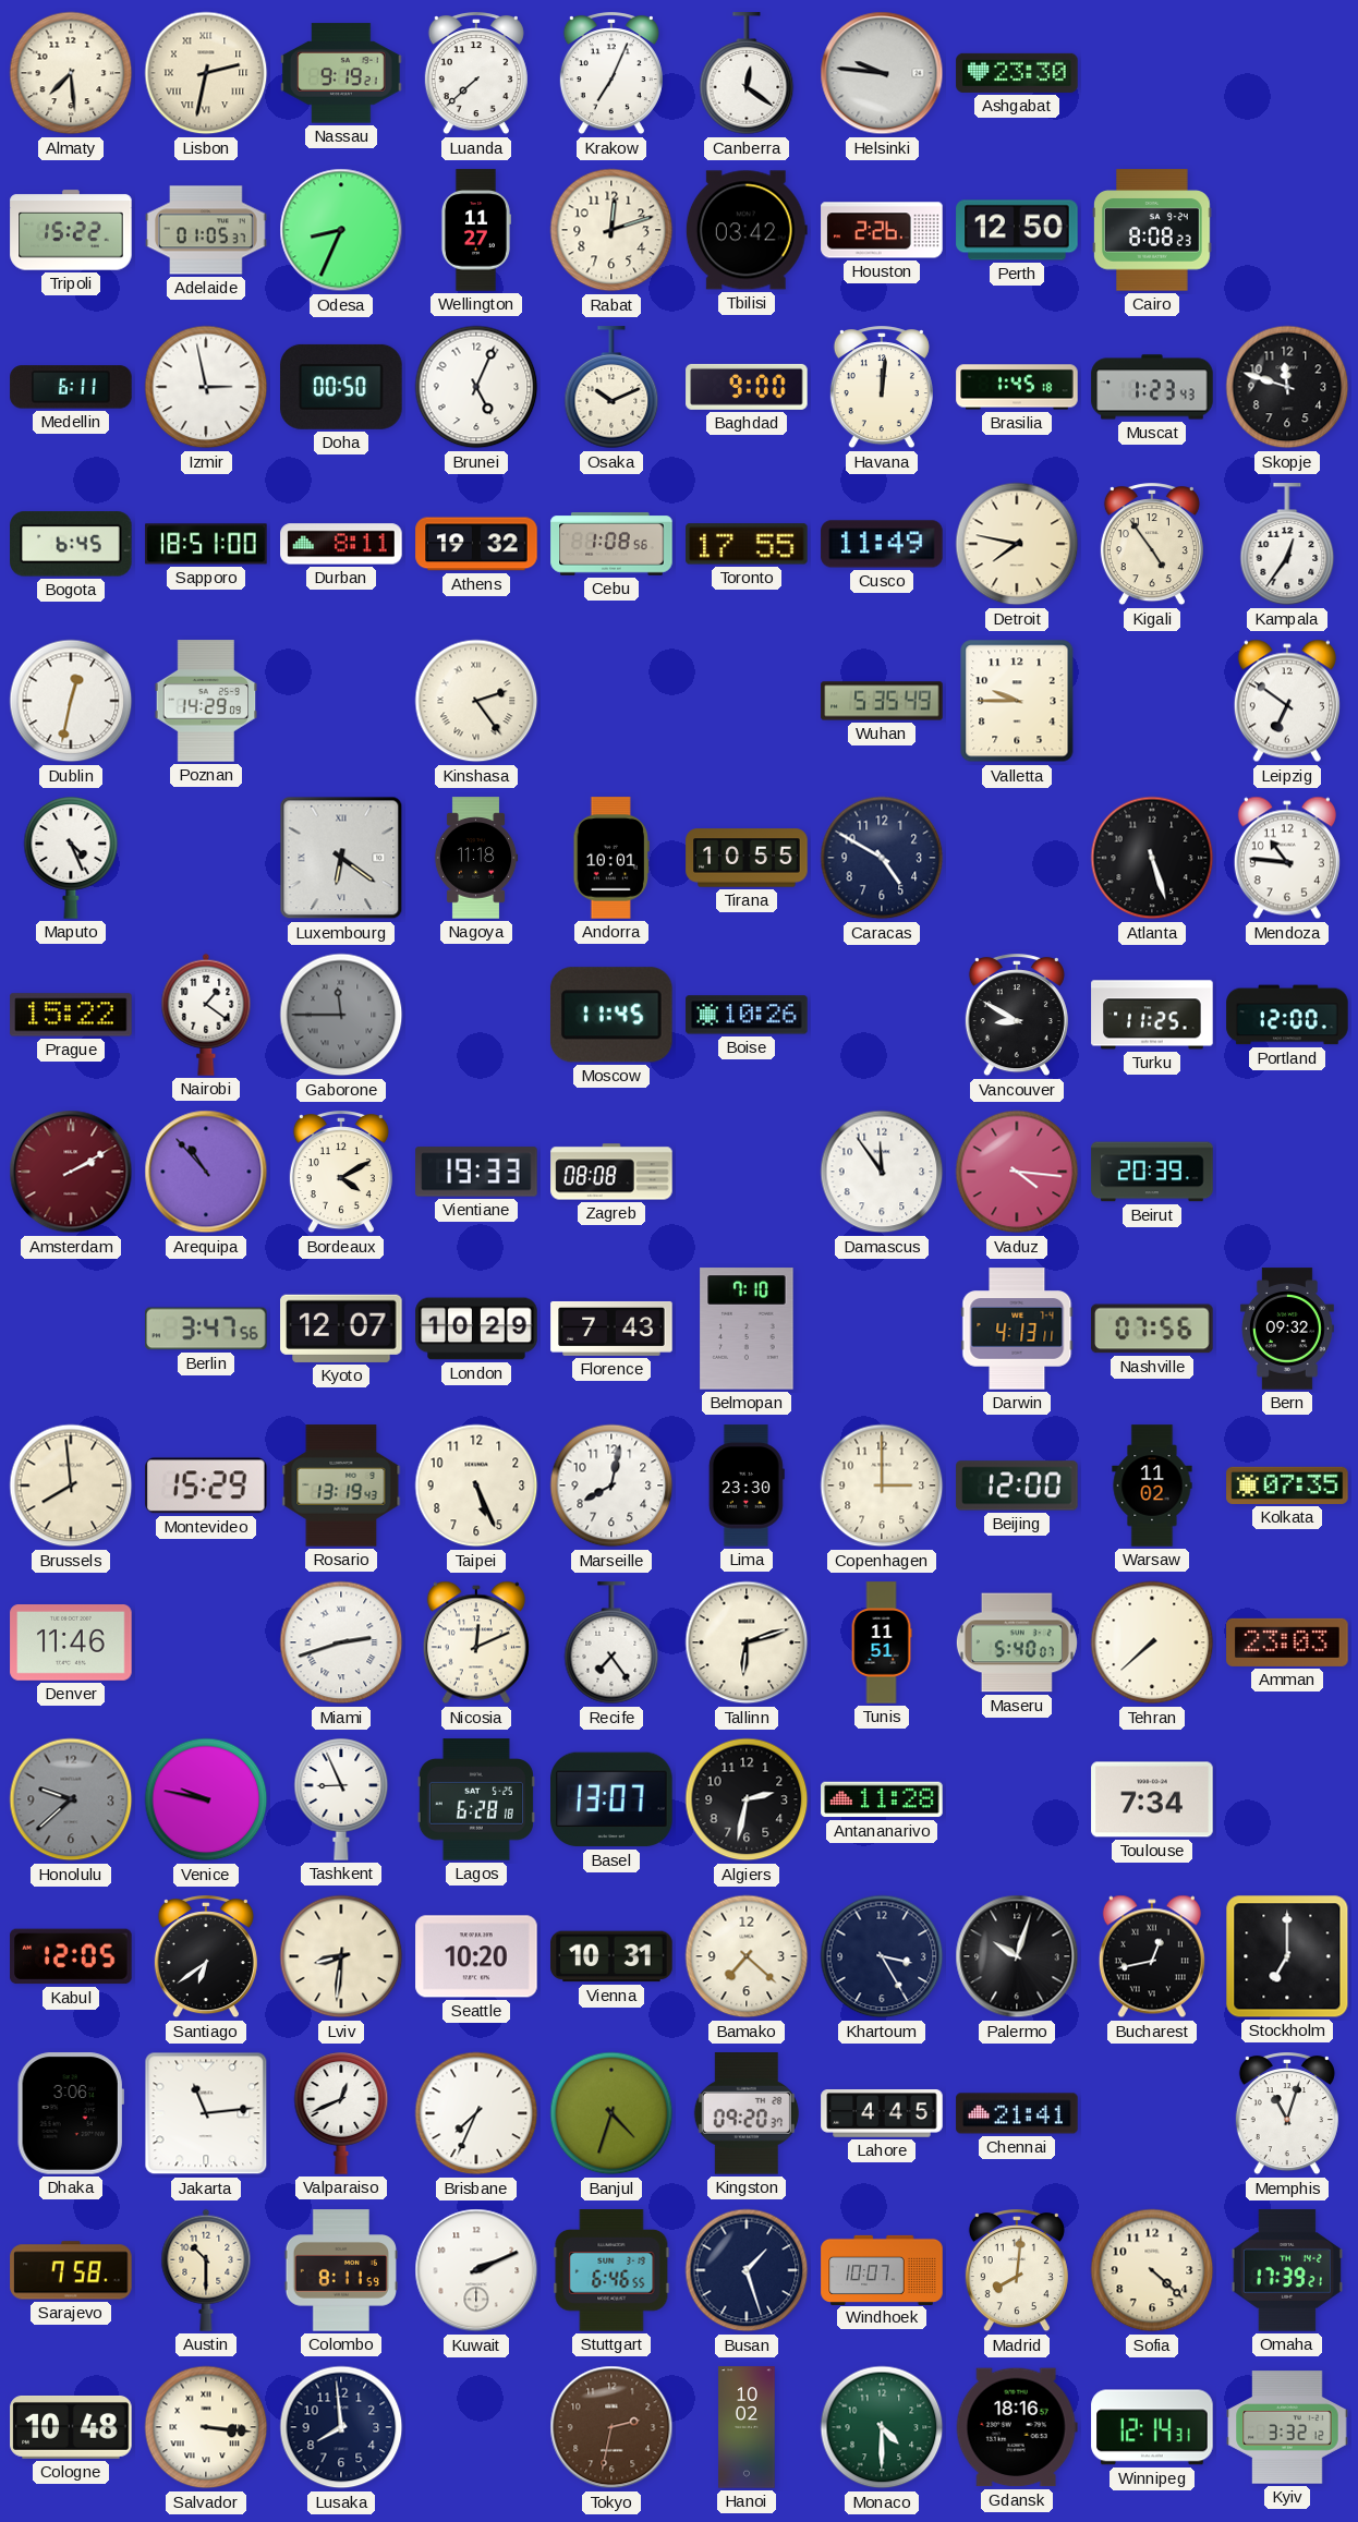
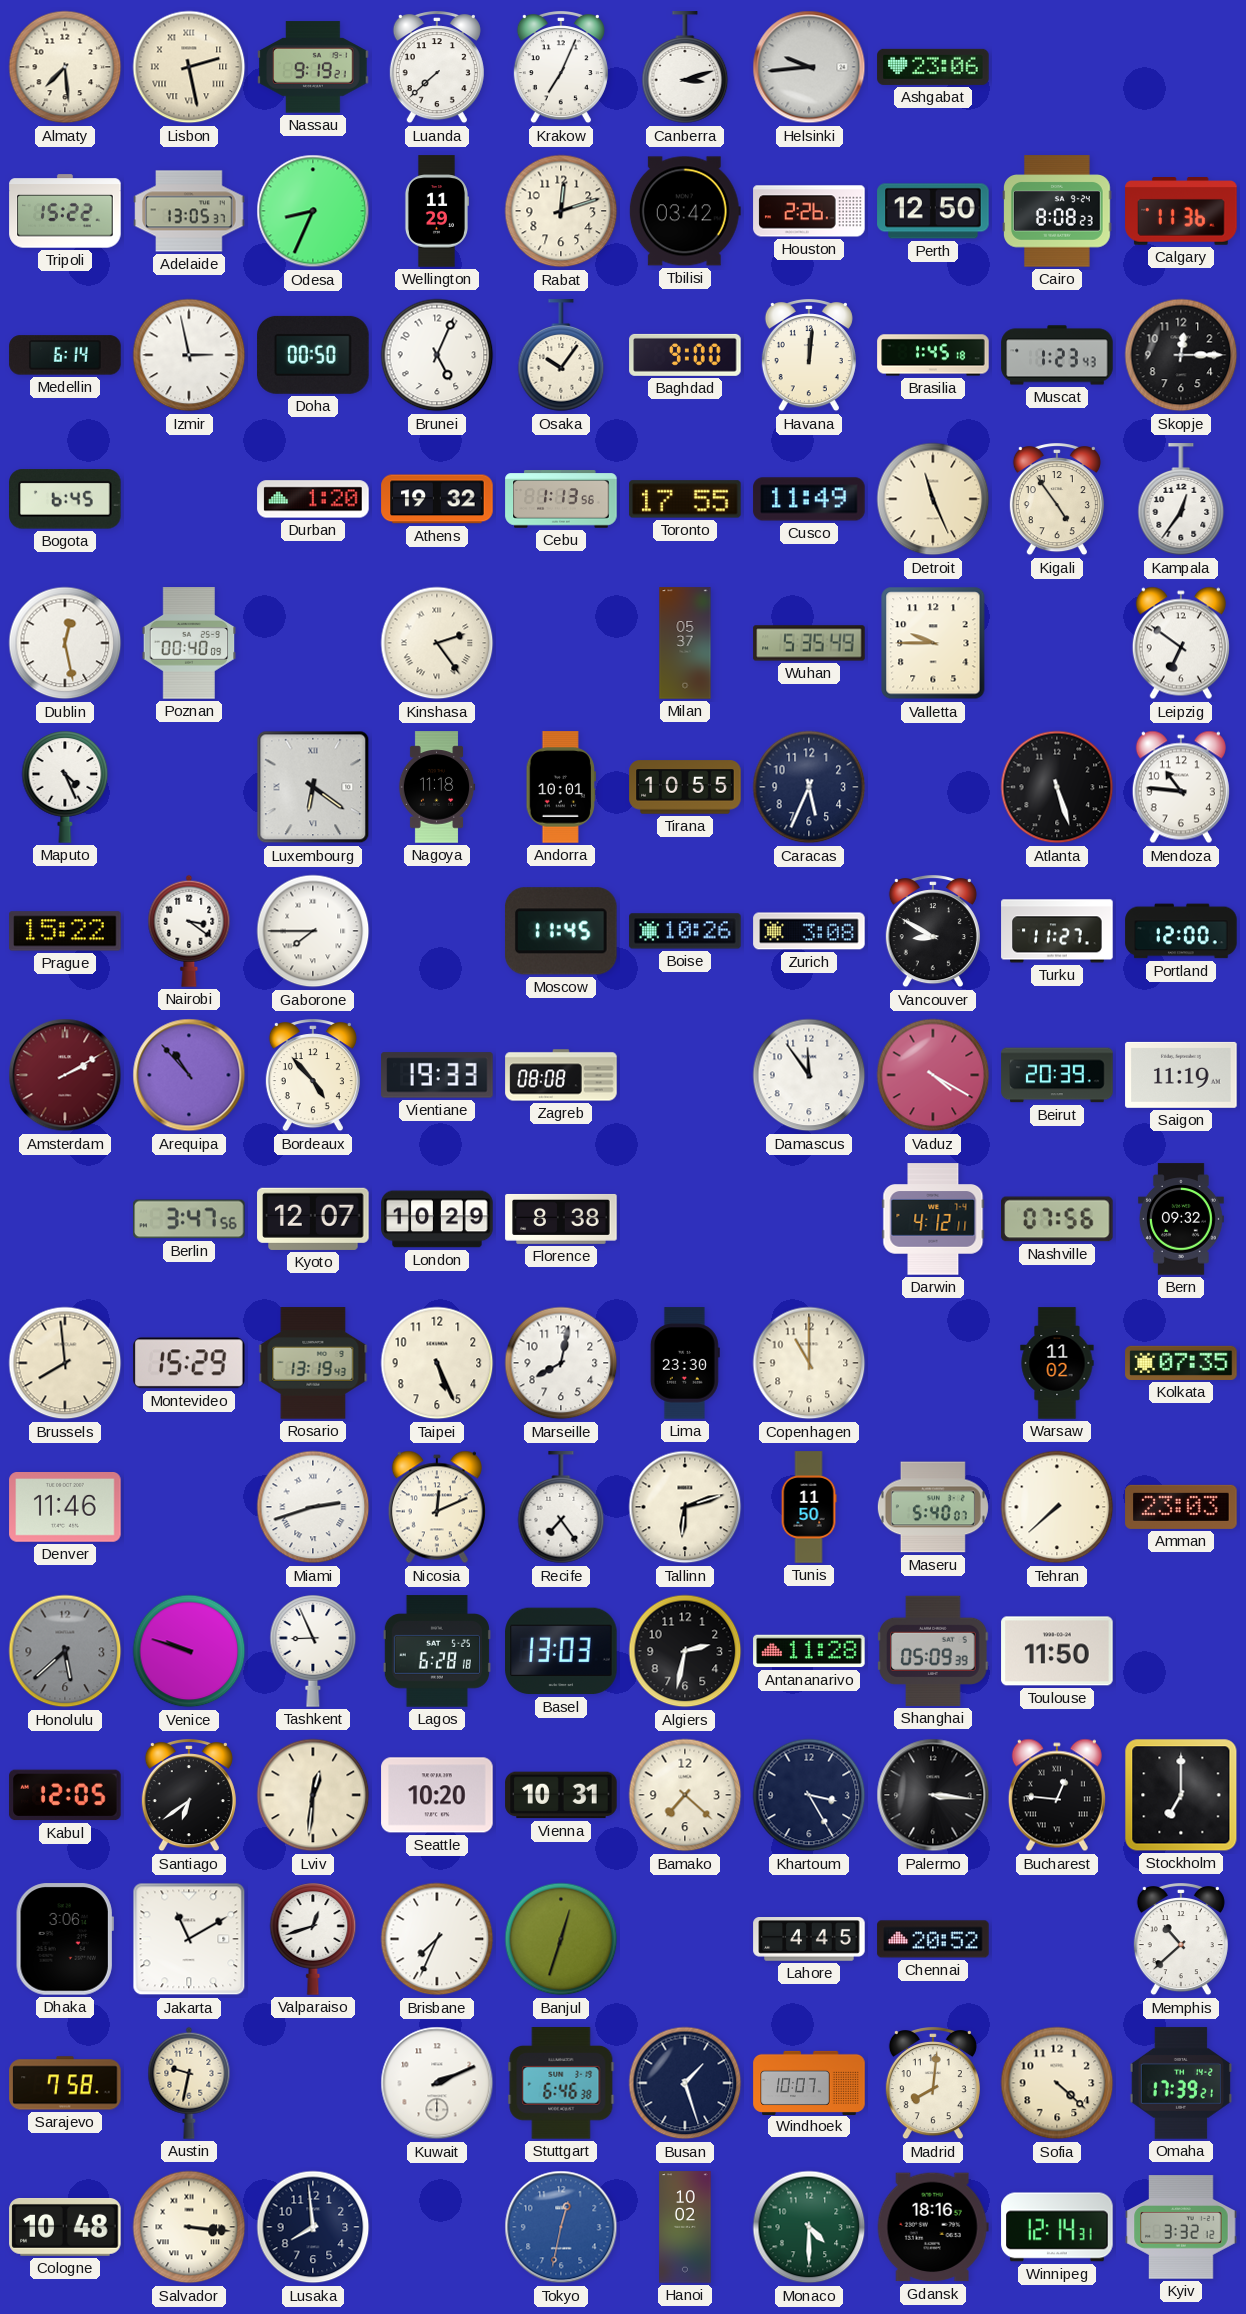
Lisbon: 2:32 -> 2:28 (189, 67)
Canberra: 12:21 -> 3:12 (685, 68)
Helsinki: 9:46 -> 9:44 (809, 67)
Ashgabat: 23:30 -> 23:06 (933, 67)
Adelaide: 01:05 -> 13:05 (189, 211)
Wellington: 11:27 -> 11:29 (436, 211)
Calgary: none -> 11:36 (1181, 211)
Medellin: 6:11 -> 6:14 (65, 355)
Osaka: 10:11 -> 10:06 (561, 356)
Skopje: 11:48 -> 12:15 (1181, 355)
Sapporo: 18:51 -> none (206, 544)
Durban: 8:11 -> 1:20 (313, 499)
Cebu: 1:08 -> 1:13 (561, 499)
Detroit: 7:47 -> 11:26 (933, 499)
Dublin: 12:32 -> 12:28 (65, 643)
Poznan: 14:29 -> 00:40 (189, 643)
Milan: none -> 05:37 (685, 643)
Caracas: 4:50 -> 5:34 (809, 787)
Nairobi: 1:21 -> 3:21 (189, 931)
Gaborone: 11:45 -> 7:45 (313, 931)
Gaborone dial: grey -> white (313, 931)
Zurich: none -> 3:08 (809, 931)
Turku: 11:25 -> 11:27 (1057, 931)
Bordeaux: 4:10 -> 4:53 (313, 1076)
Vaduz: 4:16 -> 4:20 (933, 1075)
Saigon: none -> 11:19 (1181, 1075)
Florence: 7:43 -> 8:38 (561, 1219)
Belmopan: 7:10 -> none (747, 1329)
Darwin: 4:13 -> 4:12 (933, 1219)
Copenhagen: 3:00 -> 11:00 (809, 1363)
Beijing: 12:00 -> none (1017, 1486)
Tunis: 11:51 -> 11:50 (809, 1507)
Honolulu: 9:38 -> 5:38 (65, 1651)
Venice: 9:47 -> 9:48 (189, 1651)
Basel: 13:07 -> 13:03 (561, 1651)
Shanghai: none -> 05:09 (933, 1651)
Toulouse: 7:34 -> 11:50 (1057, 1651)
Lviv: 8:31 -> 12:31 (313, 1795)
Palermo: 10:03 -> 3:16 (933, 1795)
Bucharest: 12:43 -> 12:46 (1057, 1795)
Jakarta: 11:14 -> 11:10 (189, 1939)
Valparaiso: 12:41 -> 12:42 (313, 1939)
Banjul: 4:33 -> 12:33 (561, 1939)
Kingston: 09:20 -> none (747, 2113)
Chennai: 21:41 -> 20:52 (933, 1939)
Memphis: 11:03 -> 10:38 (1181, 1940)
Austin: 10:30 -> 9:32 (189, 2083)
Colombo: 8:11 -> none (341, 2270)
Stuttgart: 6:46:55 -> 6:46:38 (561, 2083)
Tokyo: 2:32 -> 12:32 (561, 2227)
Tokyo dial: brown -> blue (561, 2227)
